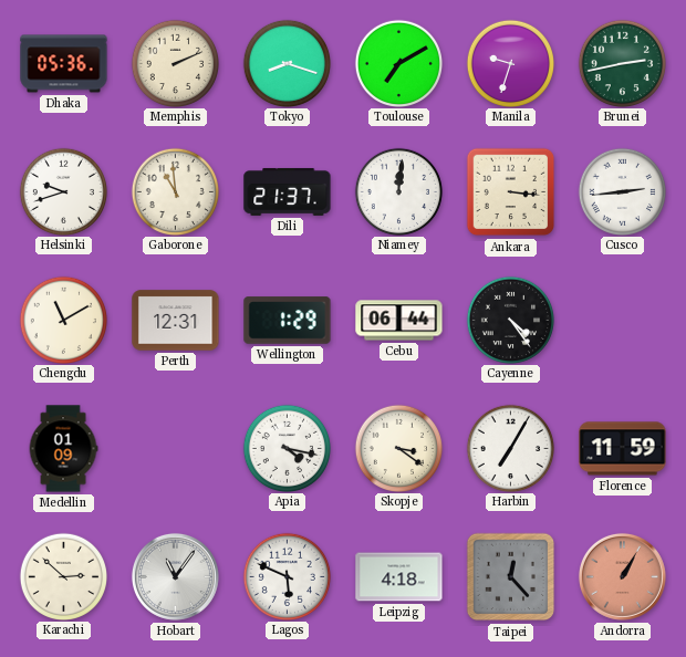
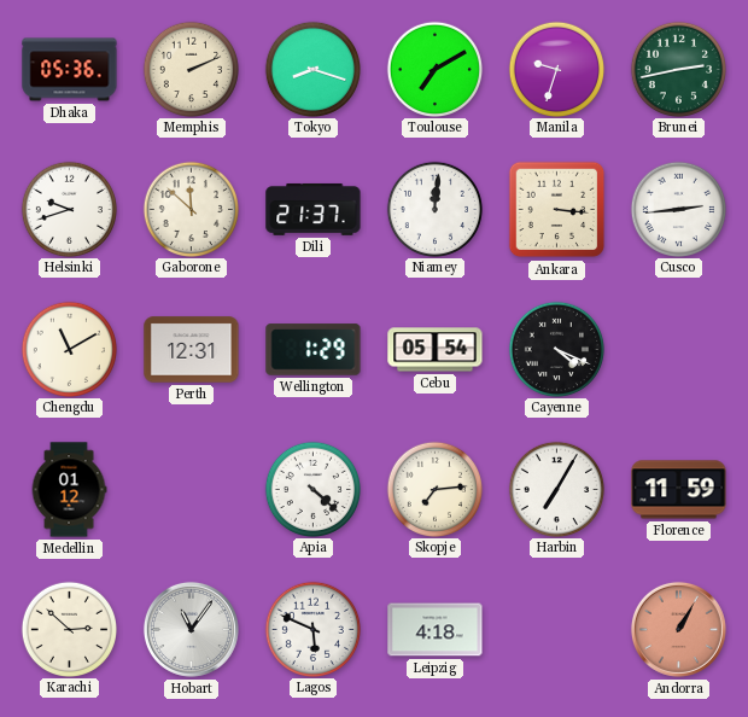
Gaborone: 10:59 -> 11:52 (191, 209)
Cebu: 06:44 -> 05:54 (436, 350)
Cayenne: 4:24 -> 4:19 (556, 349)
Medellin: 01:09 -> 01:12 (69, 490)
Apia: 4:17 -> 4:22 (312, 489)
Skopje: 3:21 -> 7:14 (434, 489)
Taipei: 12:23 -> none (511, 577)
